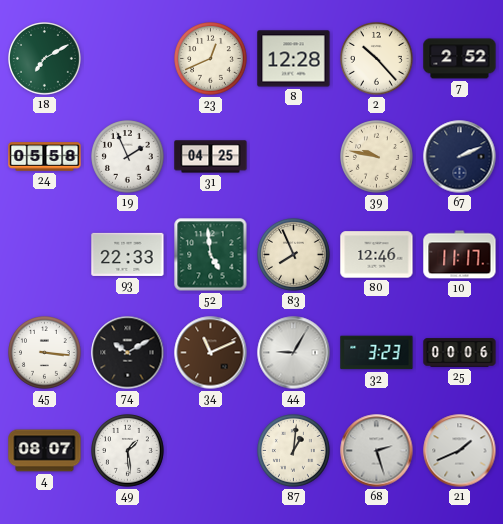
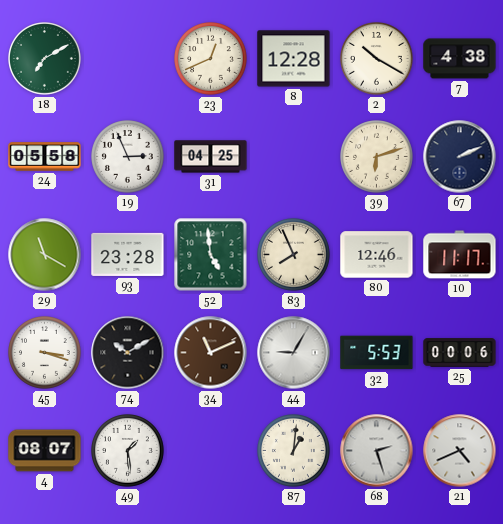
2: 10:23 -> 10:20 (377, 59)
7: 2:52 -> 4:38 (460, 59)
19: 1:56 -> 2:56 (128, 157)
39: 9:47 -> 6:12 (377, 157)
29: none -> 11:20 (45, 255)
93: 22:33 -> 23:28 (128, 254)
45: 3:16 -> 3:18 (45, 353)
32: 3:23 -> 5:53 (377, 353)
21: 1:41 -> 4:41 (460, 451)
